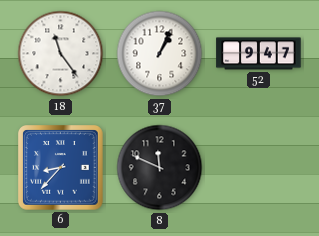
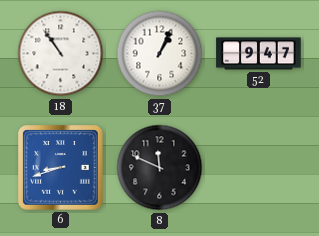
18: 11:24 -> 10:54 (61, 54)
6: 8:37 -> 8:42 (61, 168)
